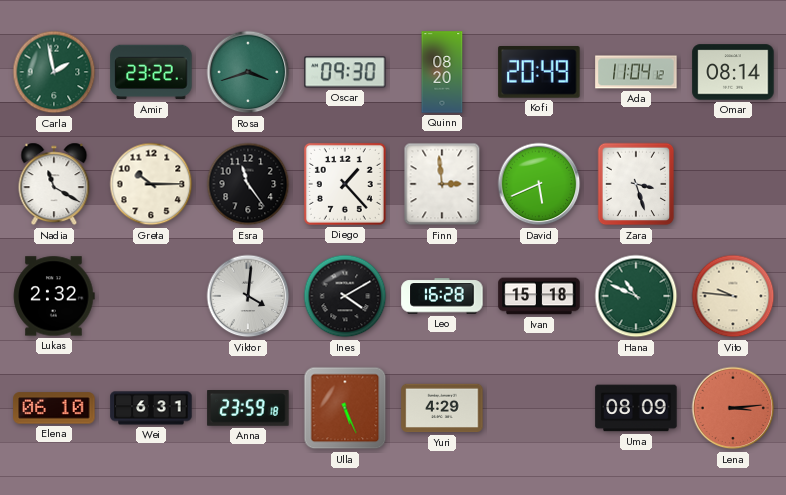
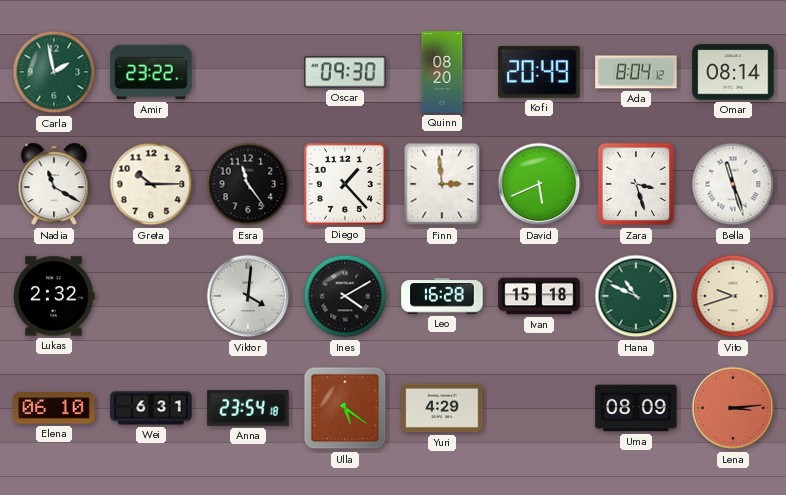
Rosa: 3:42 -> none (248, 72)
Ada: 11:04 -> 8:04 (636, 72)
Bella: none -> 11:27 (733, 184)
Vito: 9:46 -> 9:42 (733, 296)
Anna: 23:59 -> 23:54 (248, 409)
Ulla: 5:26 -> 5:21 (345, 408)
